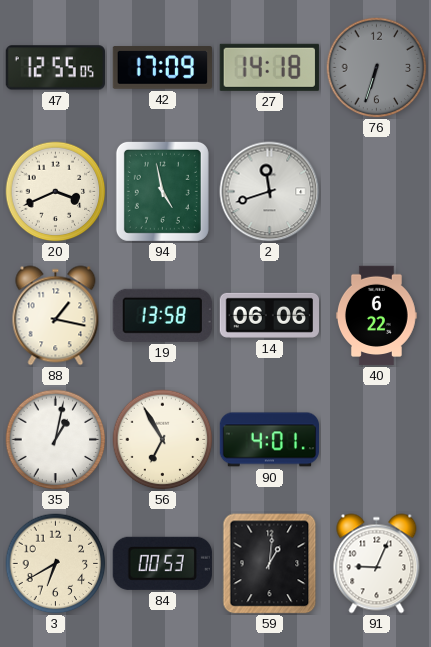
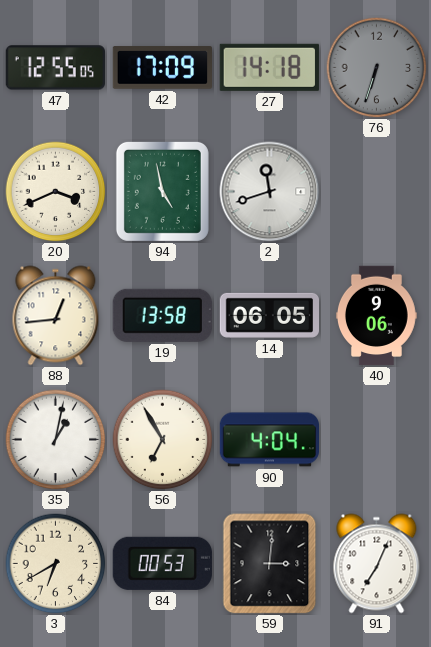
88: 1:17 -> 12:44 (56, 316)
14: 06:06 -> 06:05 (269, 315)
40: 6:22 -> 9:06 (376, 316)
90: 4:01 -> 4:04 (270, 440)
59: 1:01 -> 3:01 (270, 564)
91: 9:04 -> 7:04 (377, 564)
